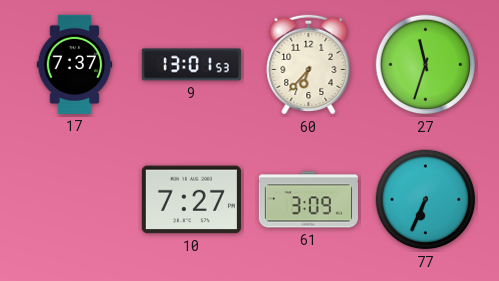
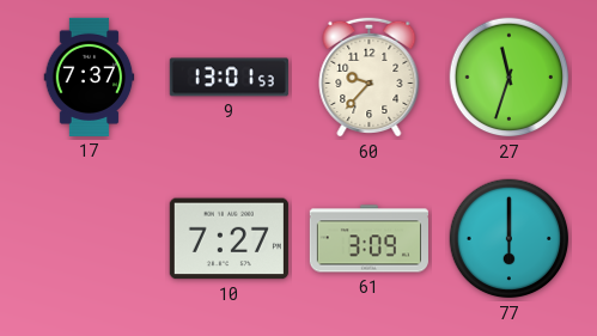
60: 6:37 -> 9:37 (370, 77)
77: 6:34 -> 6:00 (510, 239)
